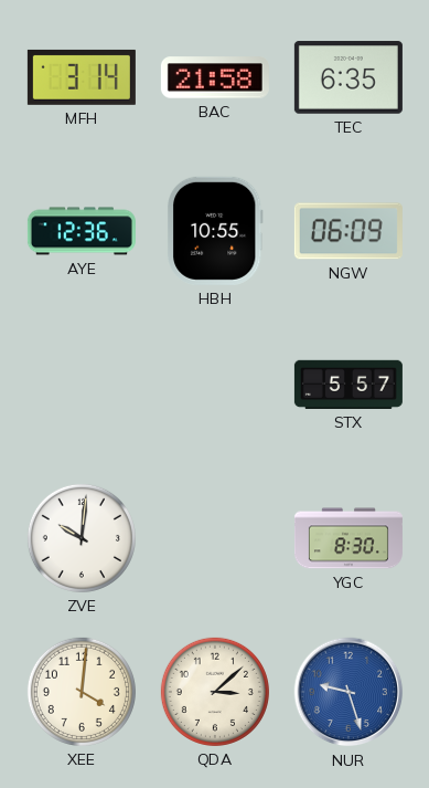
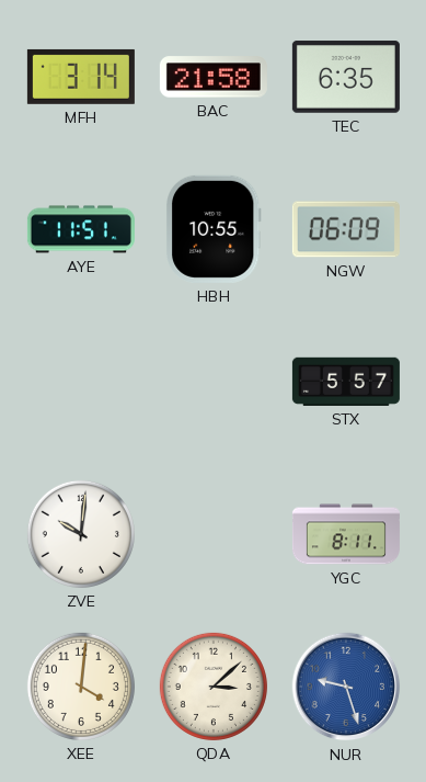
AYE: 12:36 -> 11:51 (81, 229)
YGC: 8:30 -> 8:11 (346, 534)
